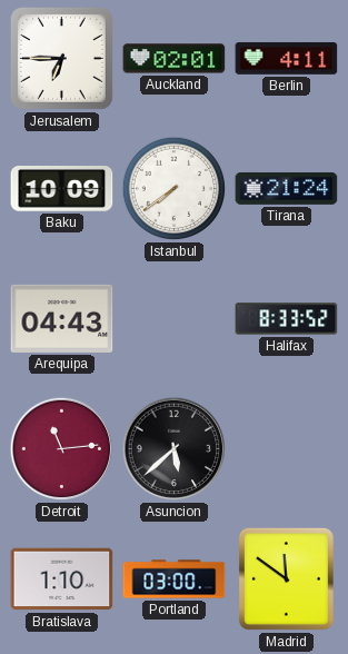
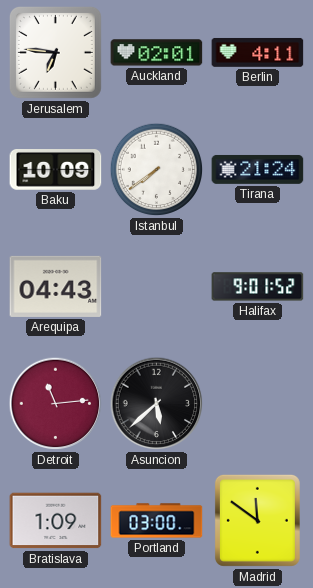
Jerusalem: 6:45 -> 6:46 (55, 52)
Halifax: 8:33 -> 9:01 (258, 287)
Bratislava: 1:10 -> 1:09 (56, 521)
